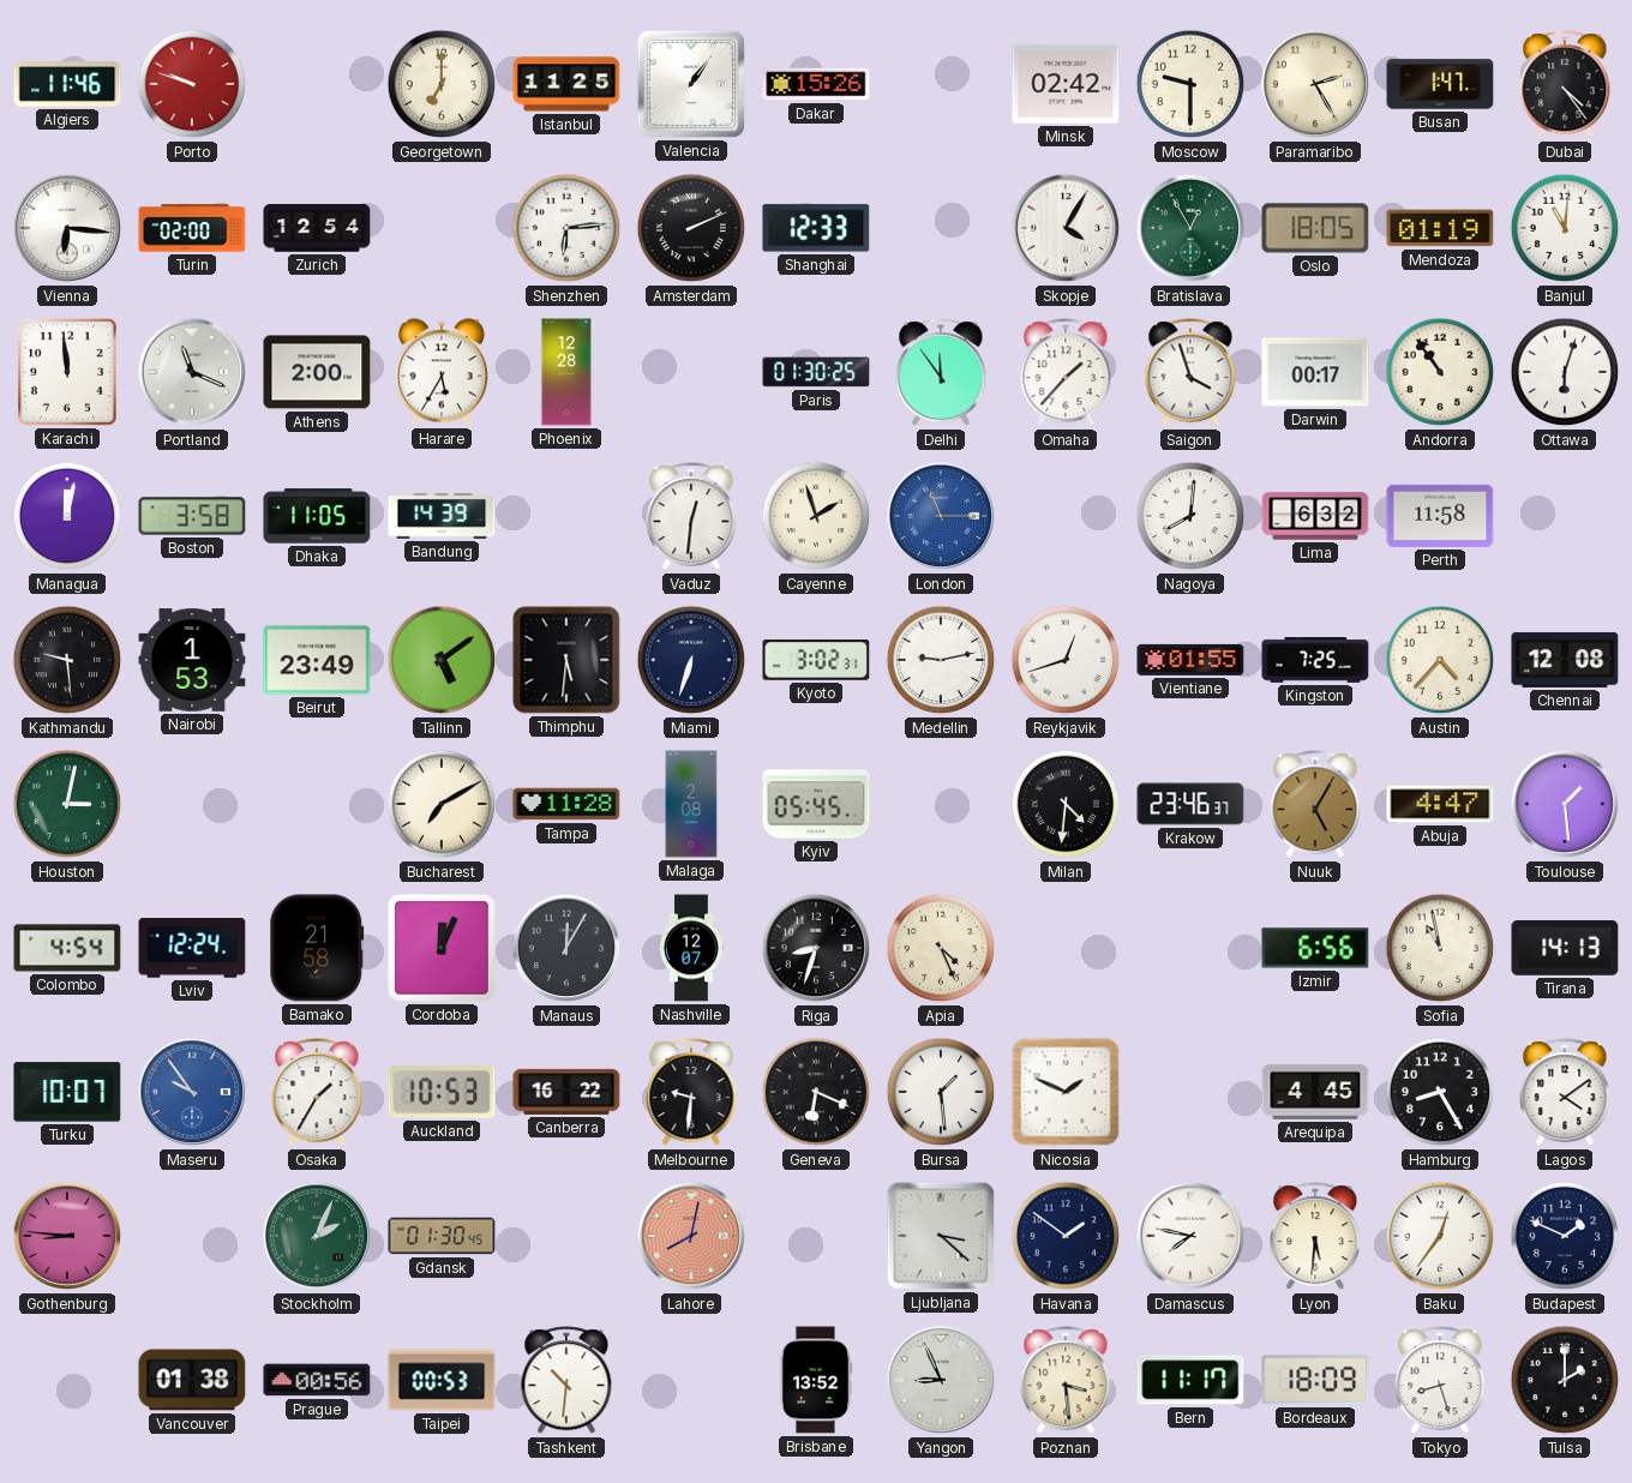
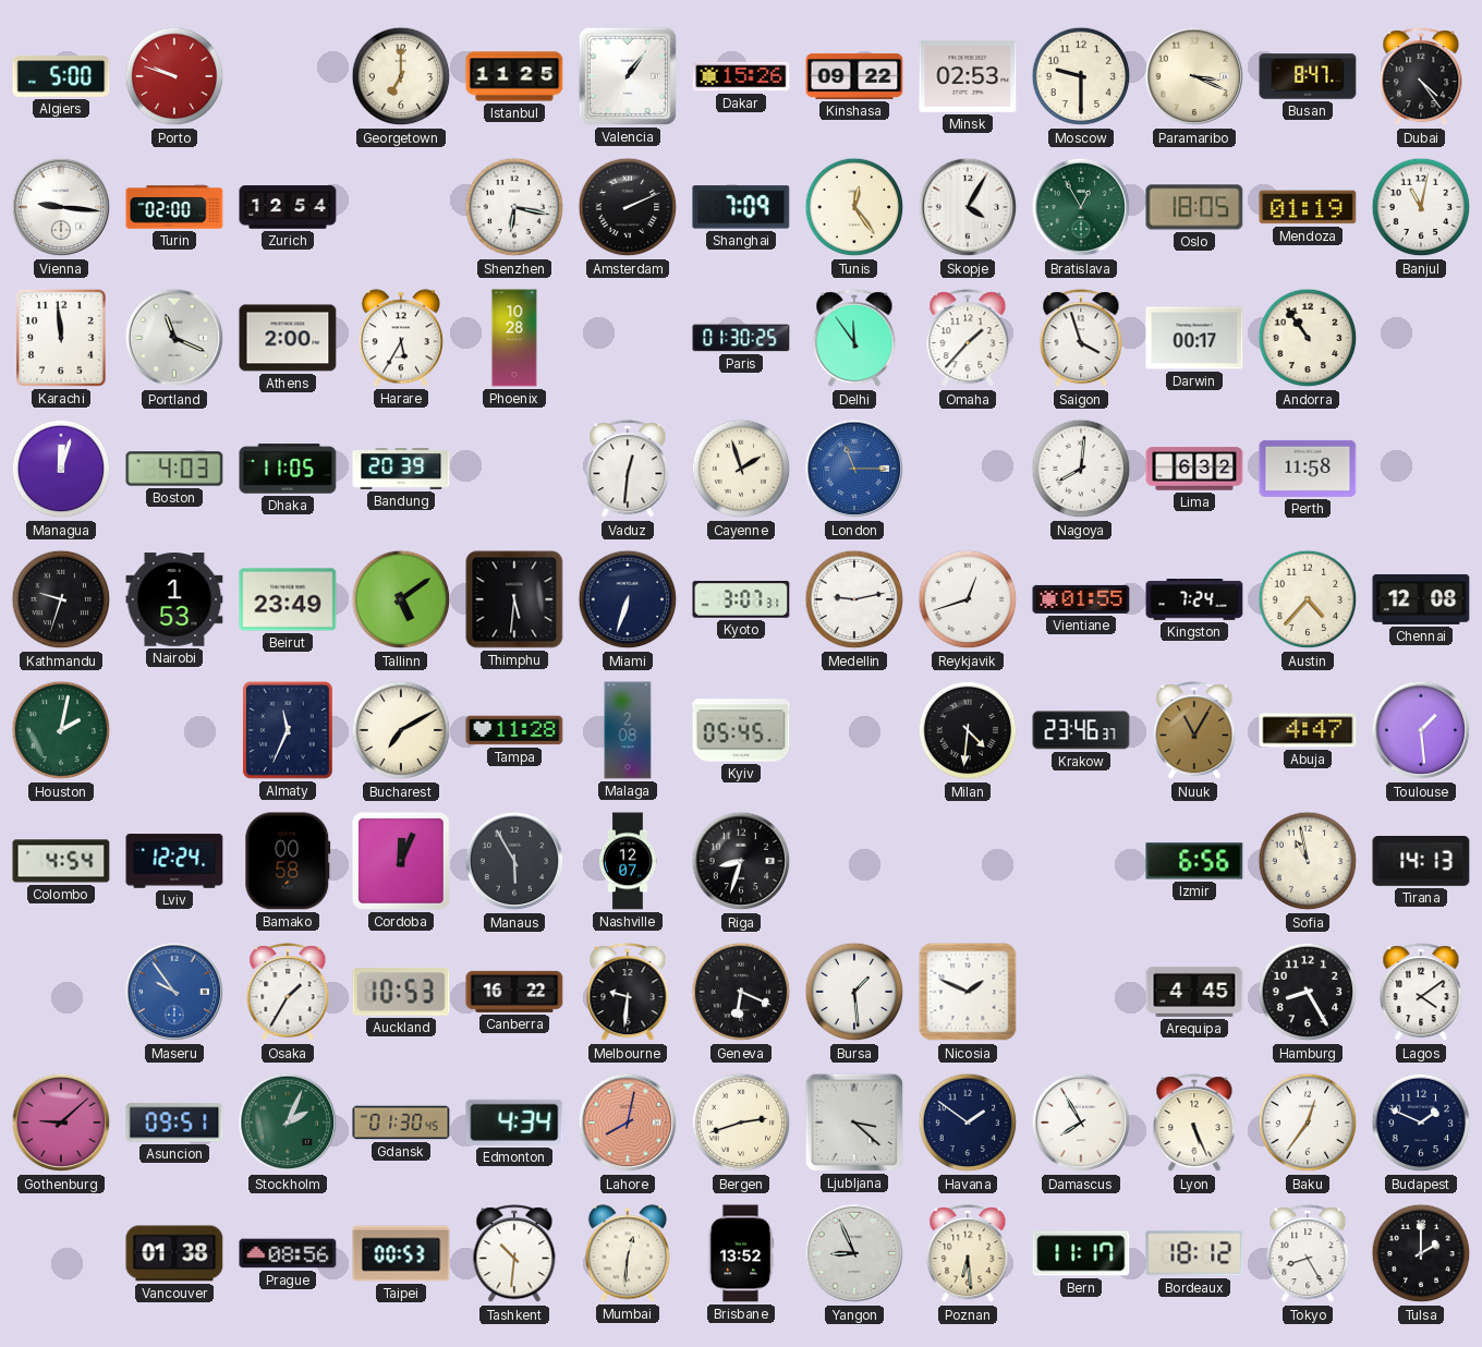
Algiers: 11:46 -> 5:00 (61, 76)
Kinshasa: none -> 09:22 (854, 76)
Minsk: 02:42 -> 02:53 (968, 77)
Paramaribo: 2:25 -> 3:19 (1194, 76)
Busan: 1:47 -> 8:47 (1308, 76)
Vienna: 6:16 -> 9:16 (61, 207)
Shenzhen: 6:14 -> 6:17 (514, 207)
Shanghai: 12:33 -> 7:09 (741, 207)
Tunis: none -> 12:24 (854, 207)
Banjul: 11:01 -> 11:02 (1421, 207)
Phoenix: 12:28 -> 10:28 (514, 338)
Ottawa: 6:03 -> none (1565, 372)
Managua: 12:02 -> 12:03 (61, 469)
Boston: 3:58 -> 4:03 (174, 469)
Bandung: 14:39 -> 20:39 (401, 470)
Kathmandu: 9:29 -> 9:33 (61, 599)
Kyoto: 3:02 -> 3:07 (741, 599)
Kingston: 7:25 -> 7:24 (1194, 599)
Houston: 3:02 -> 2:02 (61, 730)
Almaty: none -> 11:34 (288, 730)
Nuuk: 5:05 -> 11:05 (1194, 731)
Bamako: 21:58 -> 00:58 (288, 861)
Manaus: 12:05 -> 5:55 (514, 861)
Apia: 4:26 -> none (941, 948)
Turku: 10:07 -> none (67, 1092)
Gothenburg: 8:46 -> 9:08 (61, 1122)
Asuncion: none -> 09:51 (174, 1122)
Edmonton: none -> 4:34 (514, 1122)
Bergen: none -> 2:42 (741, 1122)
Damascus: 7:47 -> 7:55 (1081, 1122)
Lyon: 5:31 -> 5:26 (1194, 1124)
Prague: 00:56 -> 08:56 (288, 1253)
Mumbai: none -> 12:31 (628, 1253)
Poznan: 3:29 -> 6:29 (968, 1254)
Bordeaux: 18:09 -> 18:12 (1194, 1253)
Tokyo: 8:27 -> 8:25 (1308, 1254)
